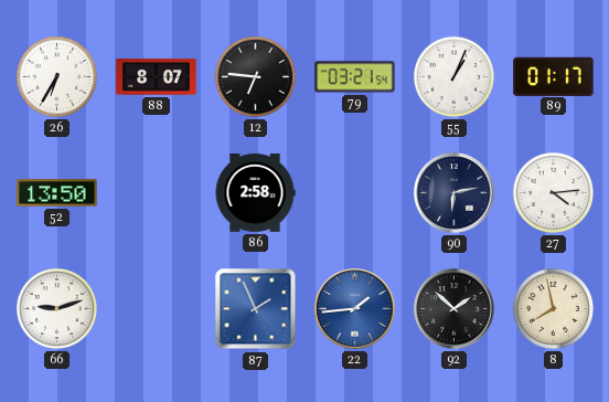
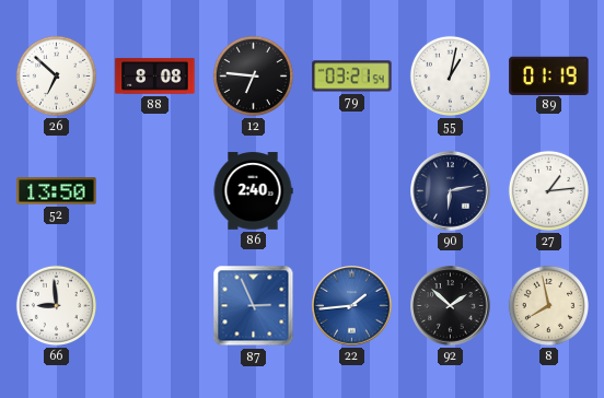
26: 6:35 -> 6:52 (56, 75)
88: 8:07 -> 8:08 (155, 77)
55: 1:04 -> 1:02 (450, 75)
89: 01:17 -> 01:19 (549, 75)
86: 2:58 -> 2:40 (253, 191)
27: 4:14 -> 1:14 (548, 190)
66: 9:12 -> 8:59 (56, 305)
87: 1:56 -> 2:56 (254, 306)
